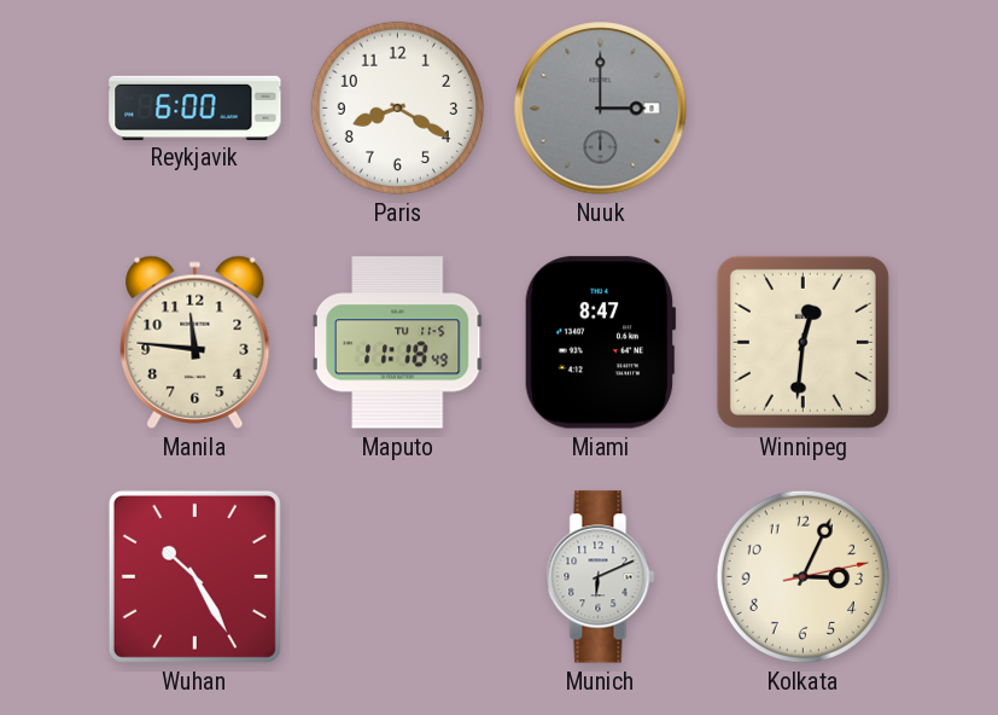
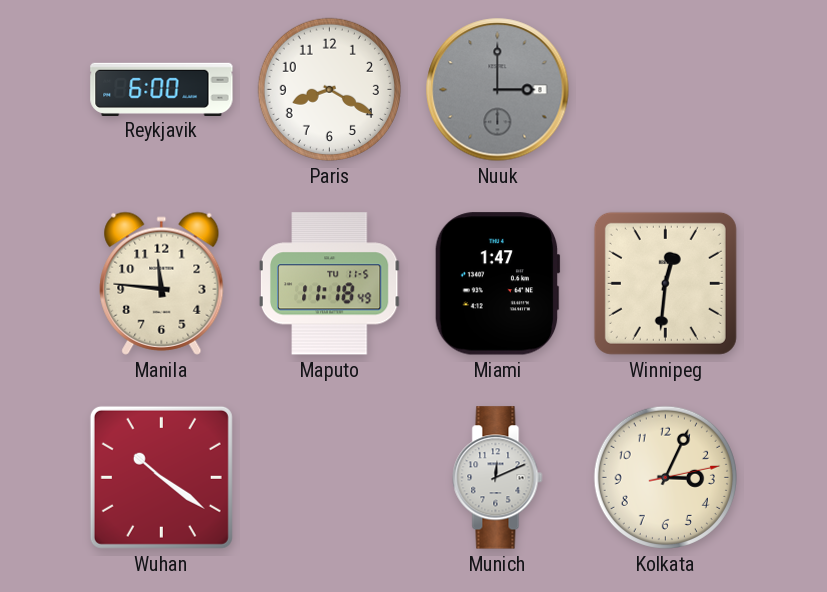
Miami: 8:47 -> 1:47 (497, 284)
Wuhan: 10:25 -> 10:21 (161, 477)
Munich: 6:11 -> 12:11 (498, 478)
